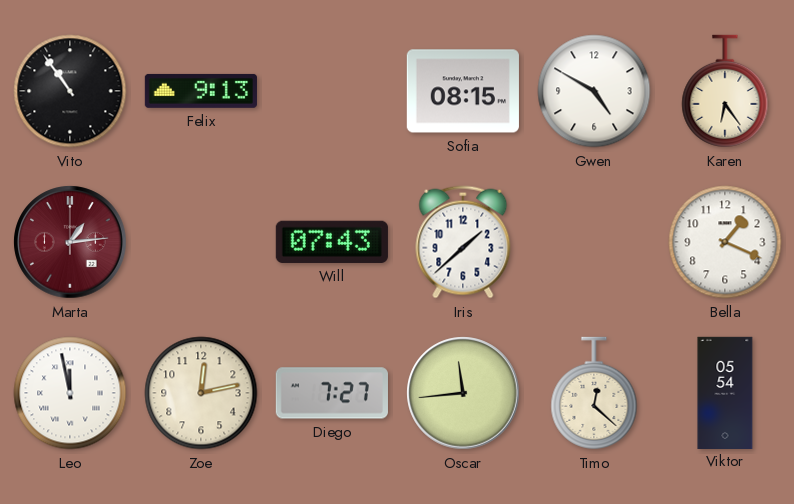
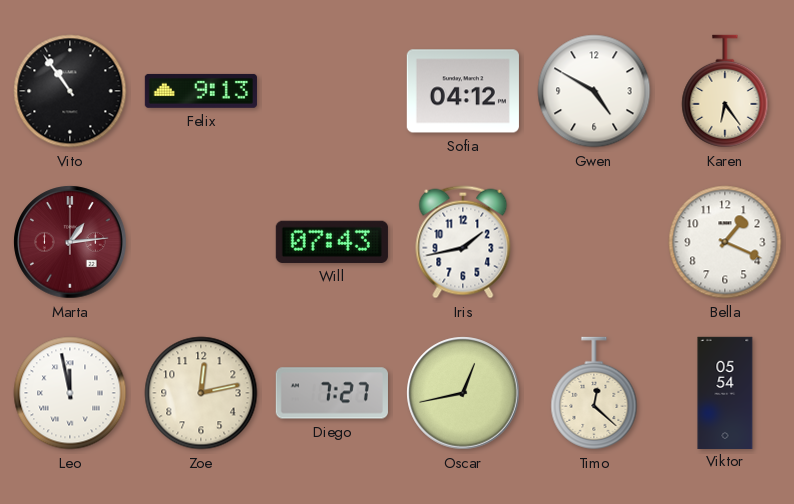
Sofia: 08:15 -> 04:12 (463, 91)
Iris: 1:38 -> 1:43 (463, 242)
Oscar: 11:44 -> 12:43 (463, 393)
